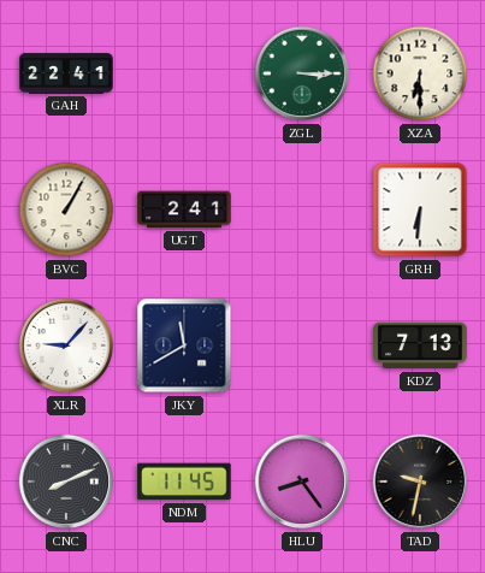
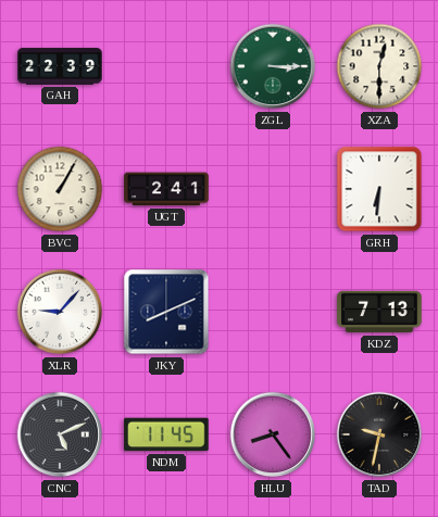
GAH: 22:41 -> 22:39 (60, 66)
XZA: 6:30 -> 12:30 (379, 66)
JKY: 11:40 -> 8:11 (166, 312)
CNC: 8:11 -> 5:11 (60, 434)
